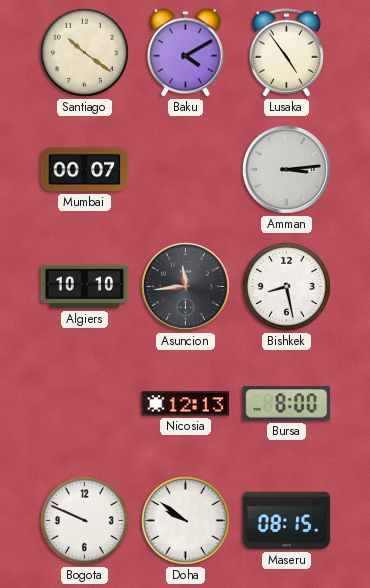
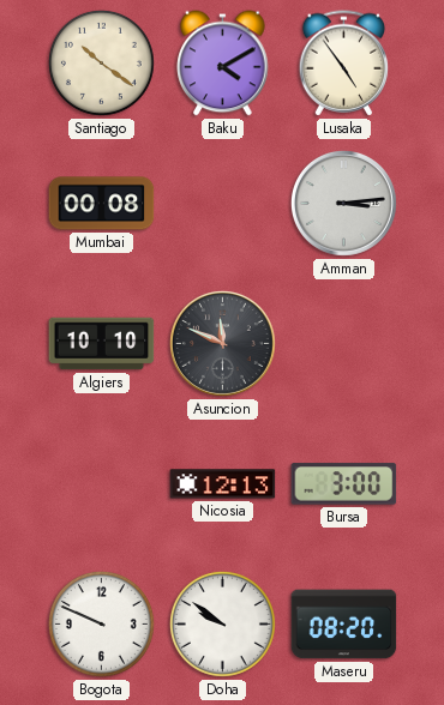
Mumbai: 00:07 -> 00:08 (102, 204)
Asuncion: 11:44 -> 11:49 (222, 343)
Bishkek: 8:28 -> none (286, 286)
Bursa: 8:00 -> 3:00 (344, 484)
Maseru: 08:15 -> 08:20 (344, 625)
